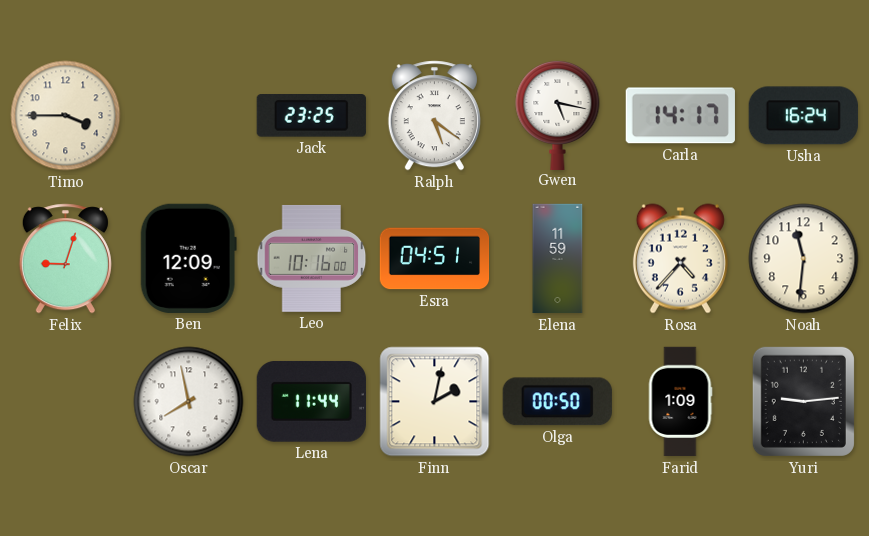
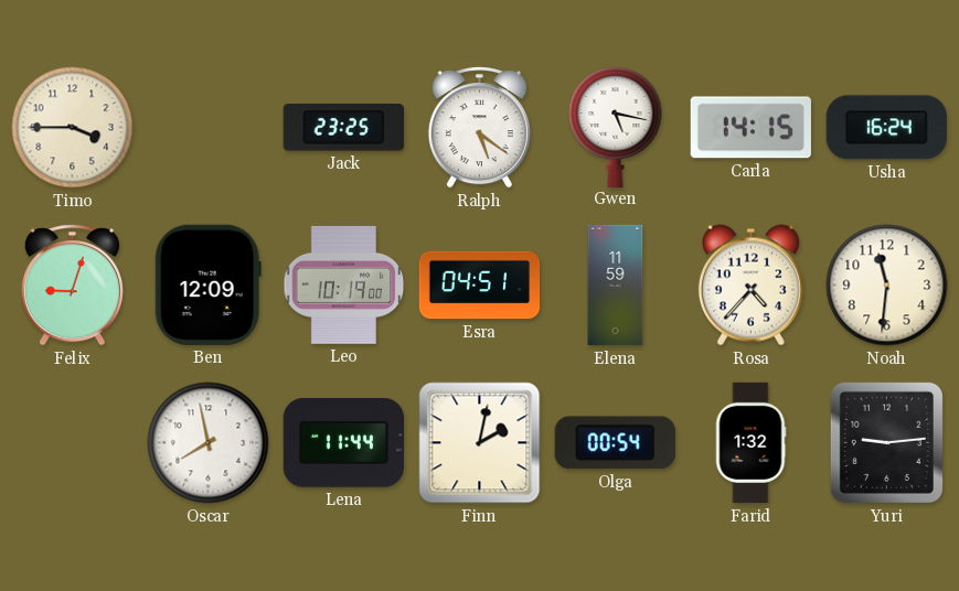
Carla: 14:17 -> 14:15 (750, 128)
Leo: 10:16 -> 10:19 (344, 284)
Olga: 00:50 -> 00:54 (615, 443)
Farid: 1:09 -> 1:32 (750, 443)
